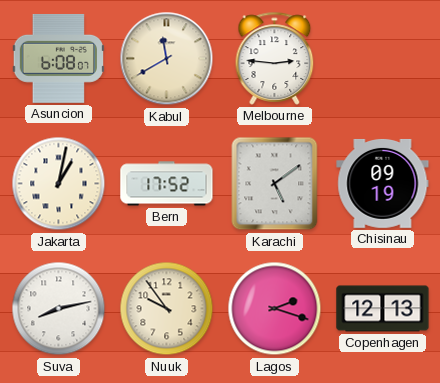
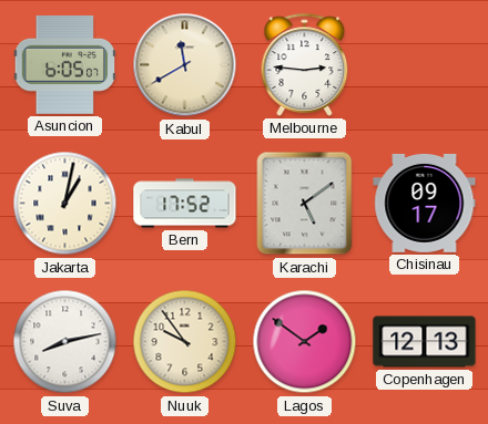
Asuncion: 6:08 -> 6:05 (64, 64)
Chisinau: 09:19 -> 09:17 (425, 203)
Lagos: 2:18 -> 1:51 (305, 342)
